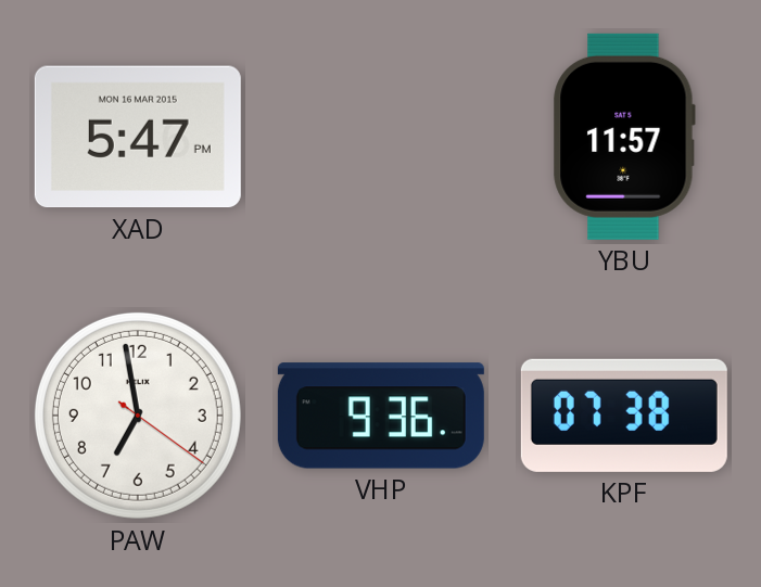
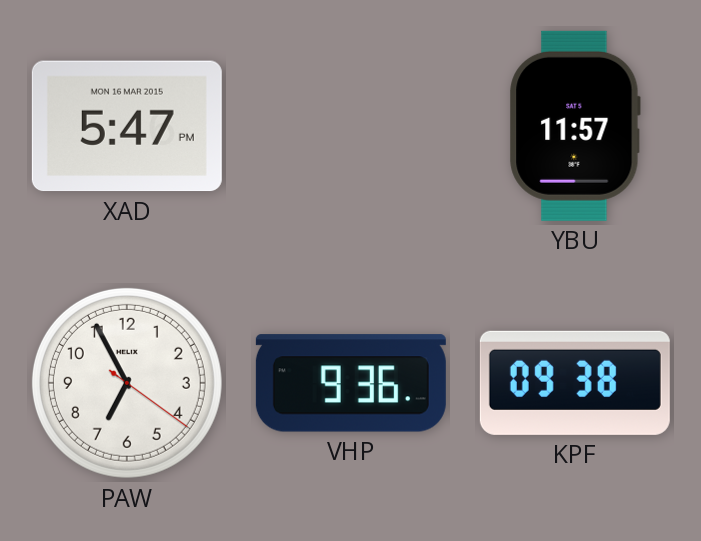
PAW: 6:58 -> 6:55 (127, 383)
KPF: 07:38 -> 09:38 (575, 383)
